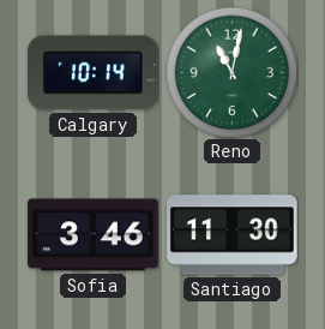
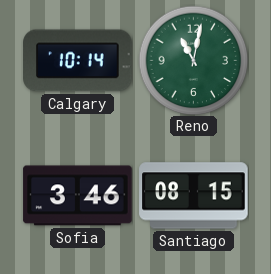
Santiago: 11:30 -> 08:15 (194, 196)
